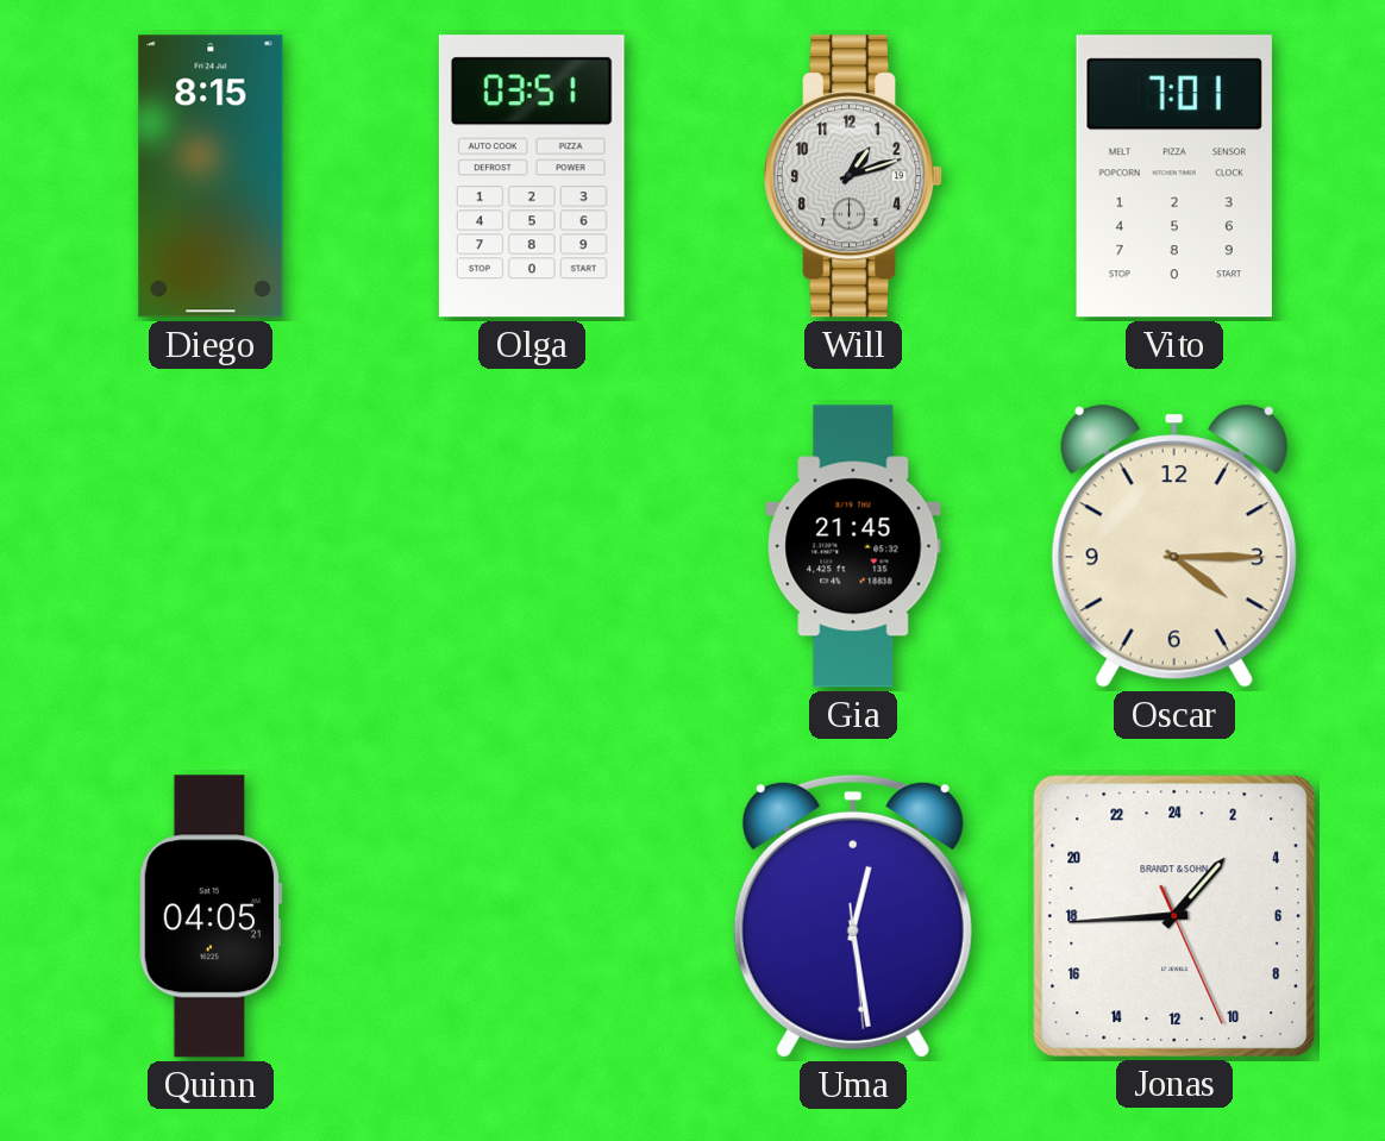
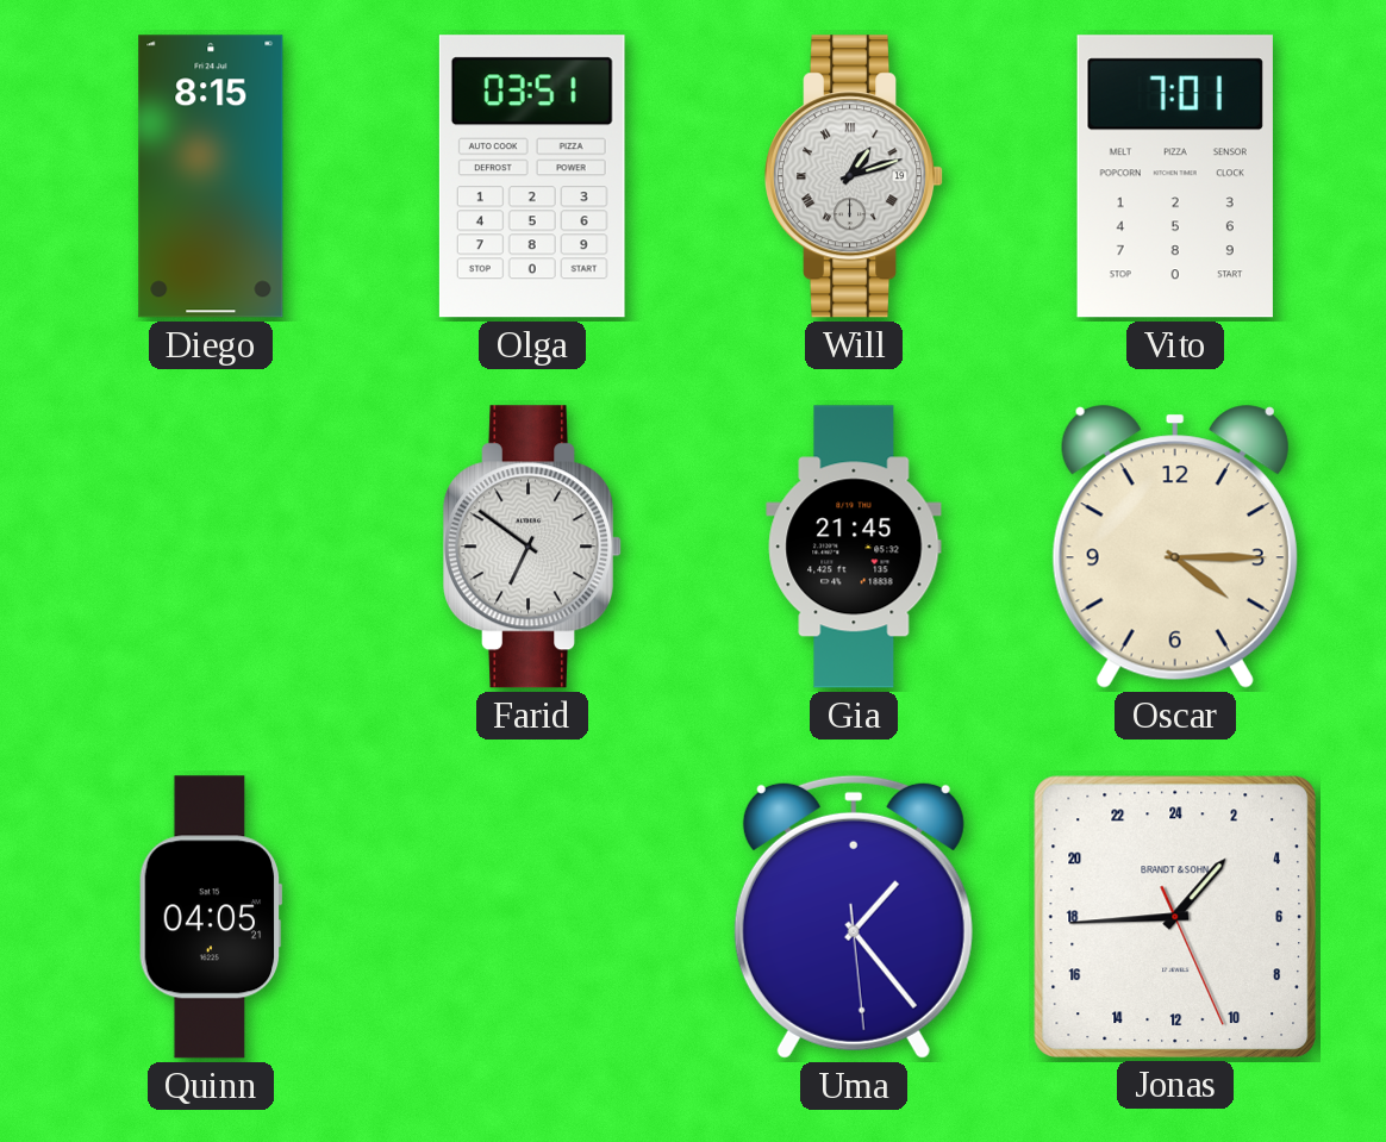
Will numerals: Arabic -> Roman (855, 176)
Farid: none -> 6:51 (533, 547)
Uma: 12:28 -> 1:23 (854, 917)
